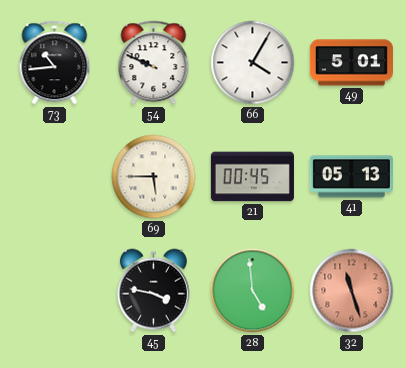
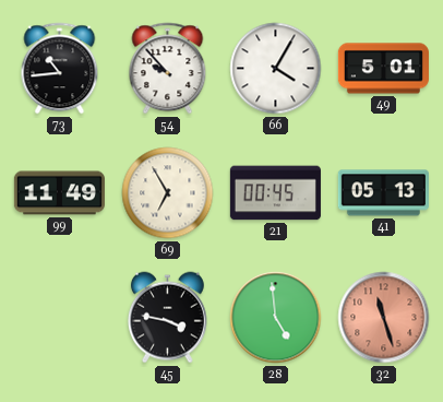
54: 9:49 -> 9:53 (168, 69)
99: none -> 11:49 (59, 193)
69: 5:45 -> 6:55 (168, 193)
